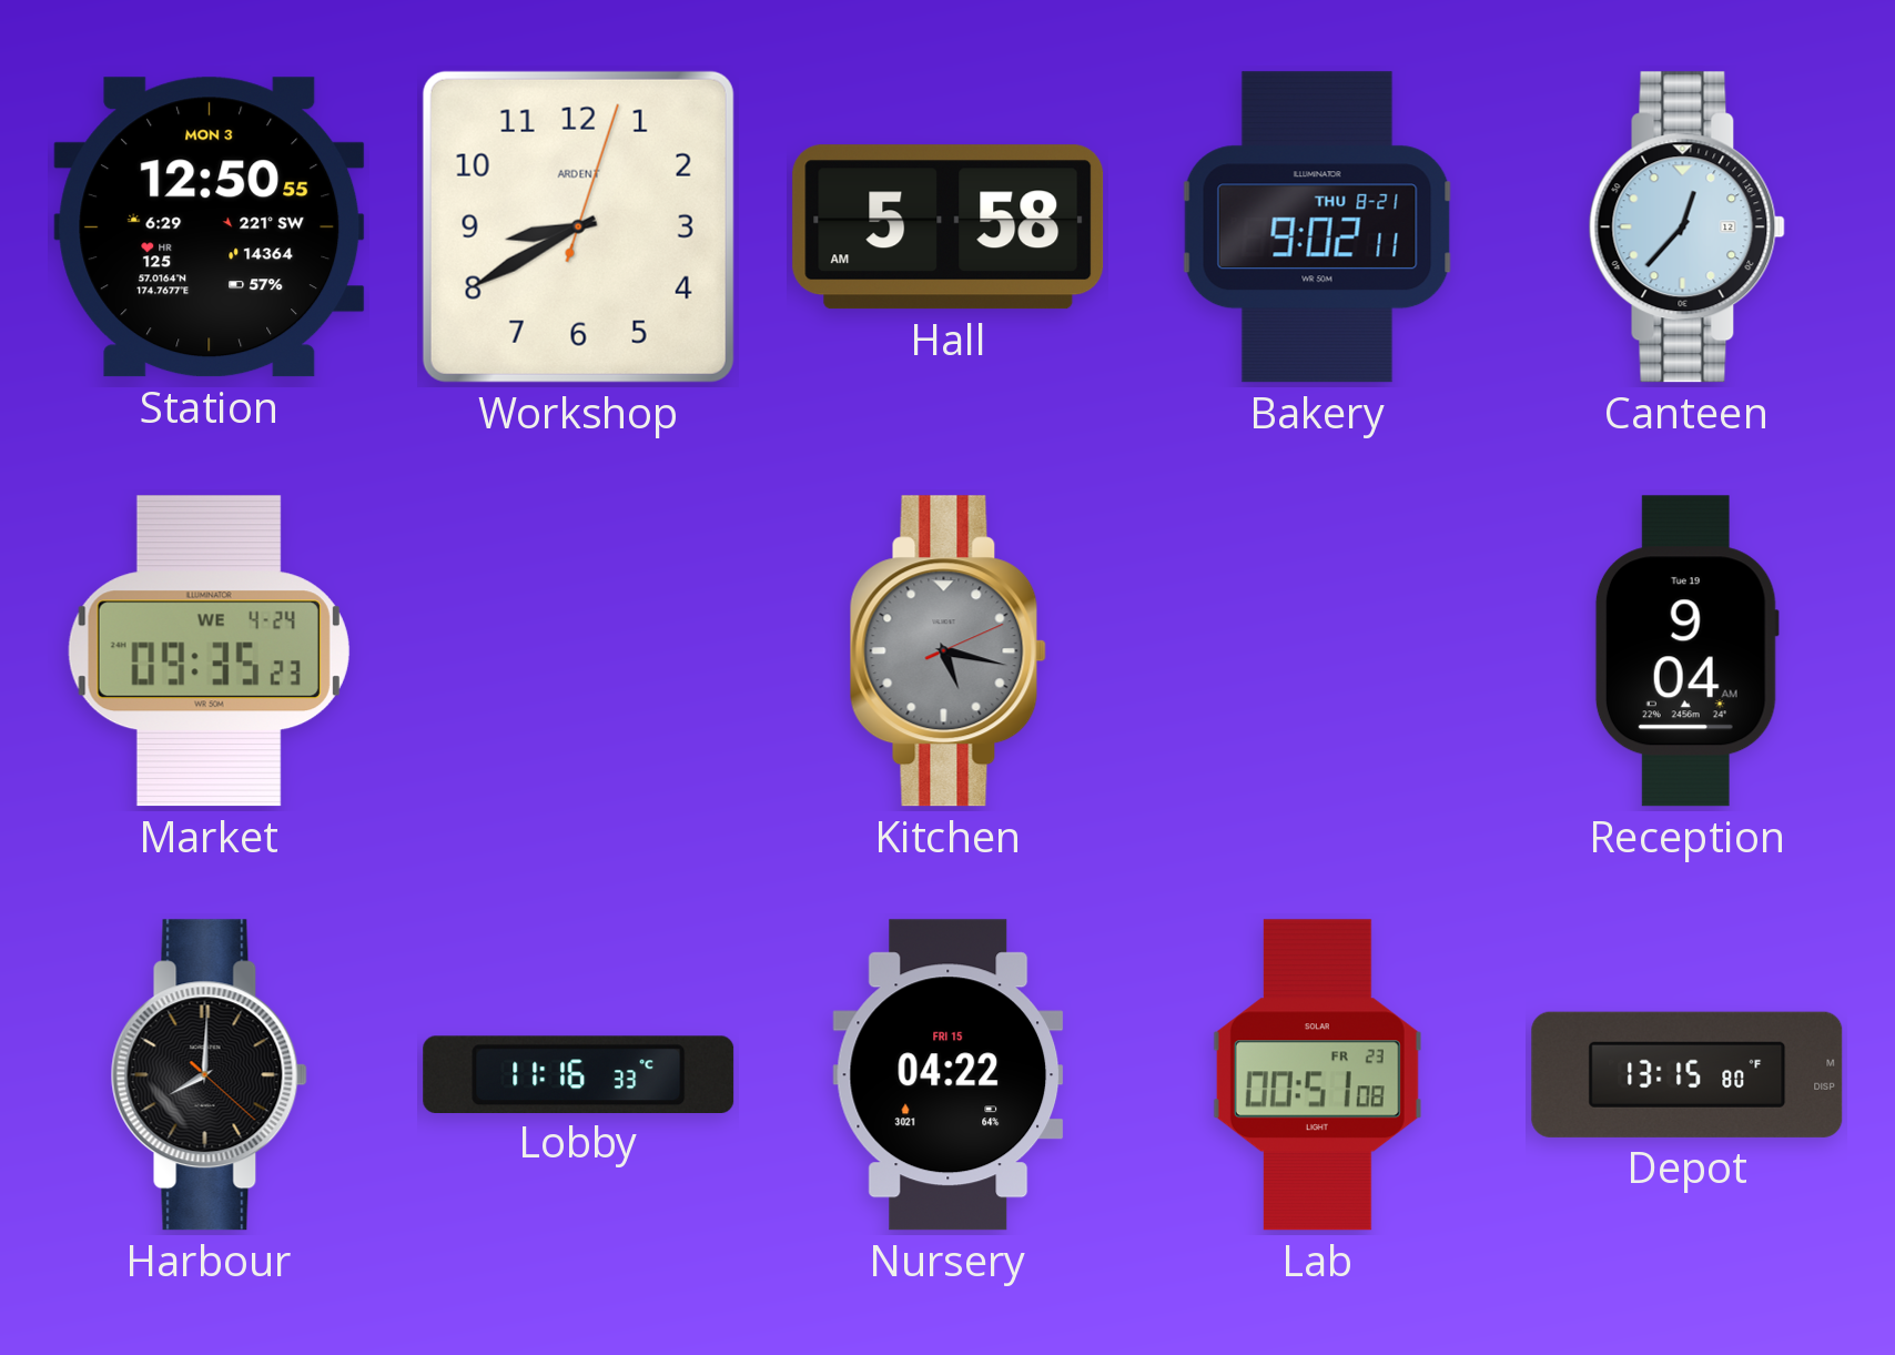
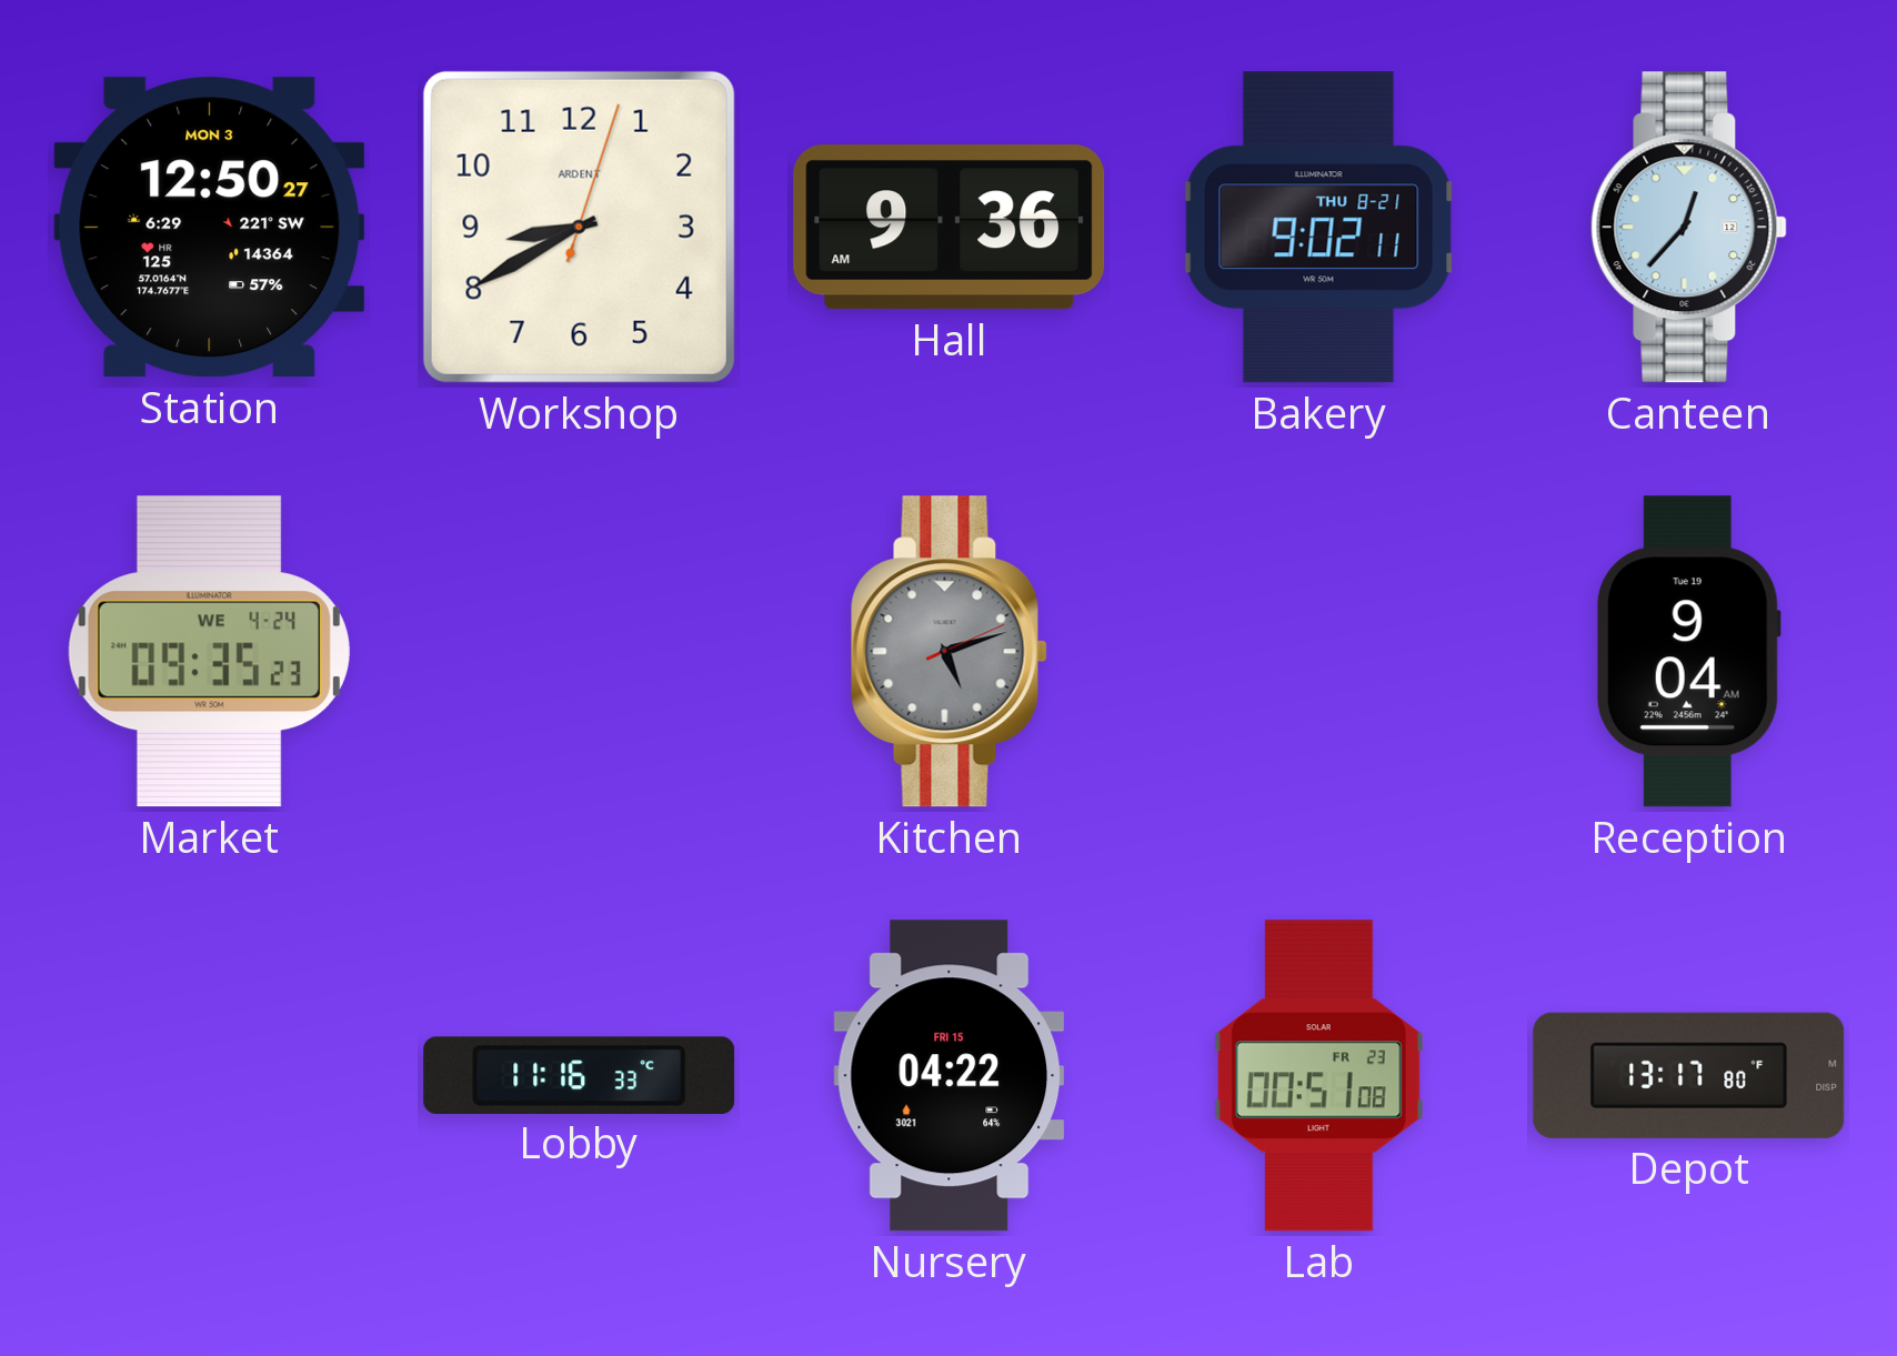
Station: 12:50:55 -> 12:50:27 (210, 228)
Hall: 5:58 -> 9:36 (950, 228)
Kitchen: 5:17 -> 5:12 (948, 652)
Harbour: 8:00 -> none (209, 1075)
Depot: 13:15 -> 13:17 (1689, 1075)
